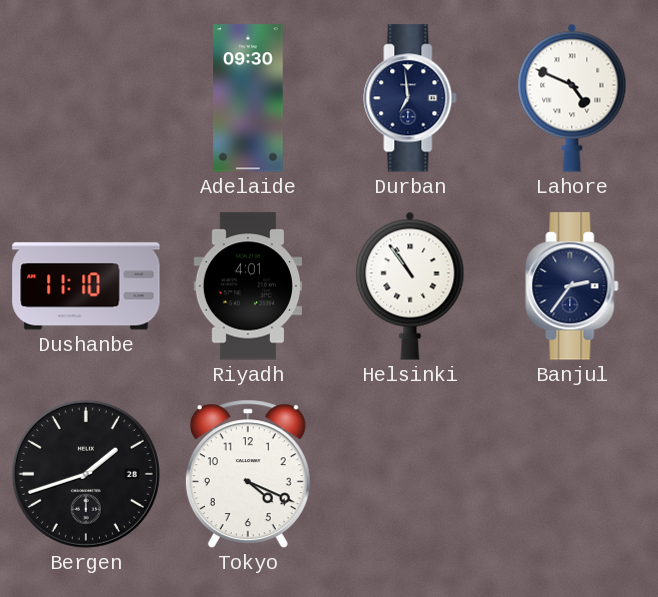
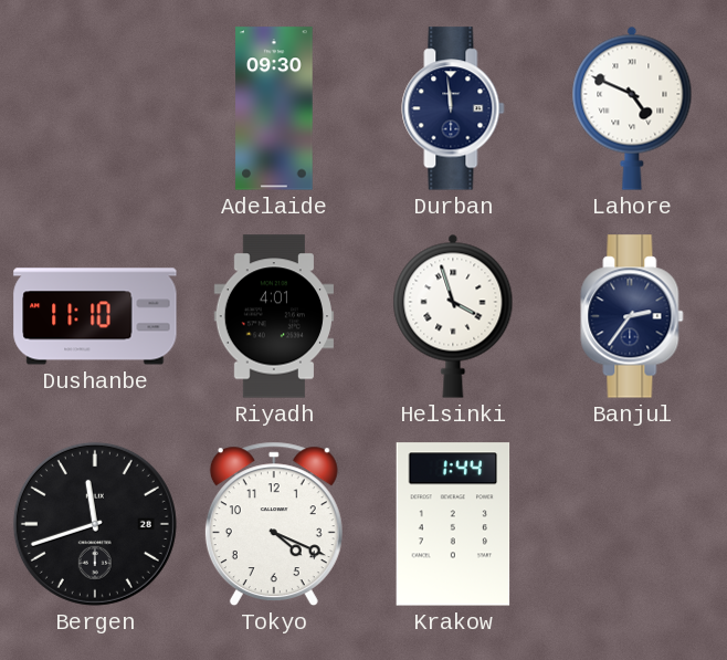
Durban: 6:59 -> 11:59 (453, 108)
Helsinki: 10:54 -> 3:57 (453, 316)
Bergen: 1:42 -> 11:42 (95, 524)
Krakow: none -> 1:44 (453, 524)
